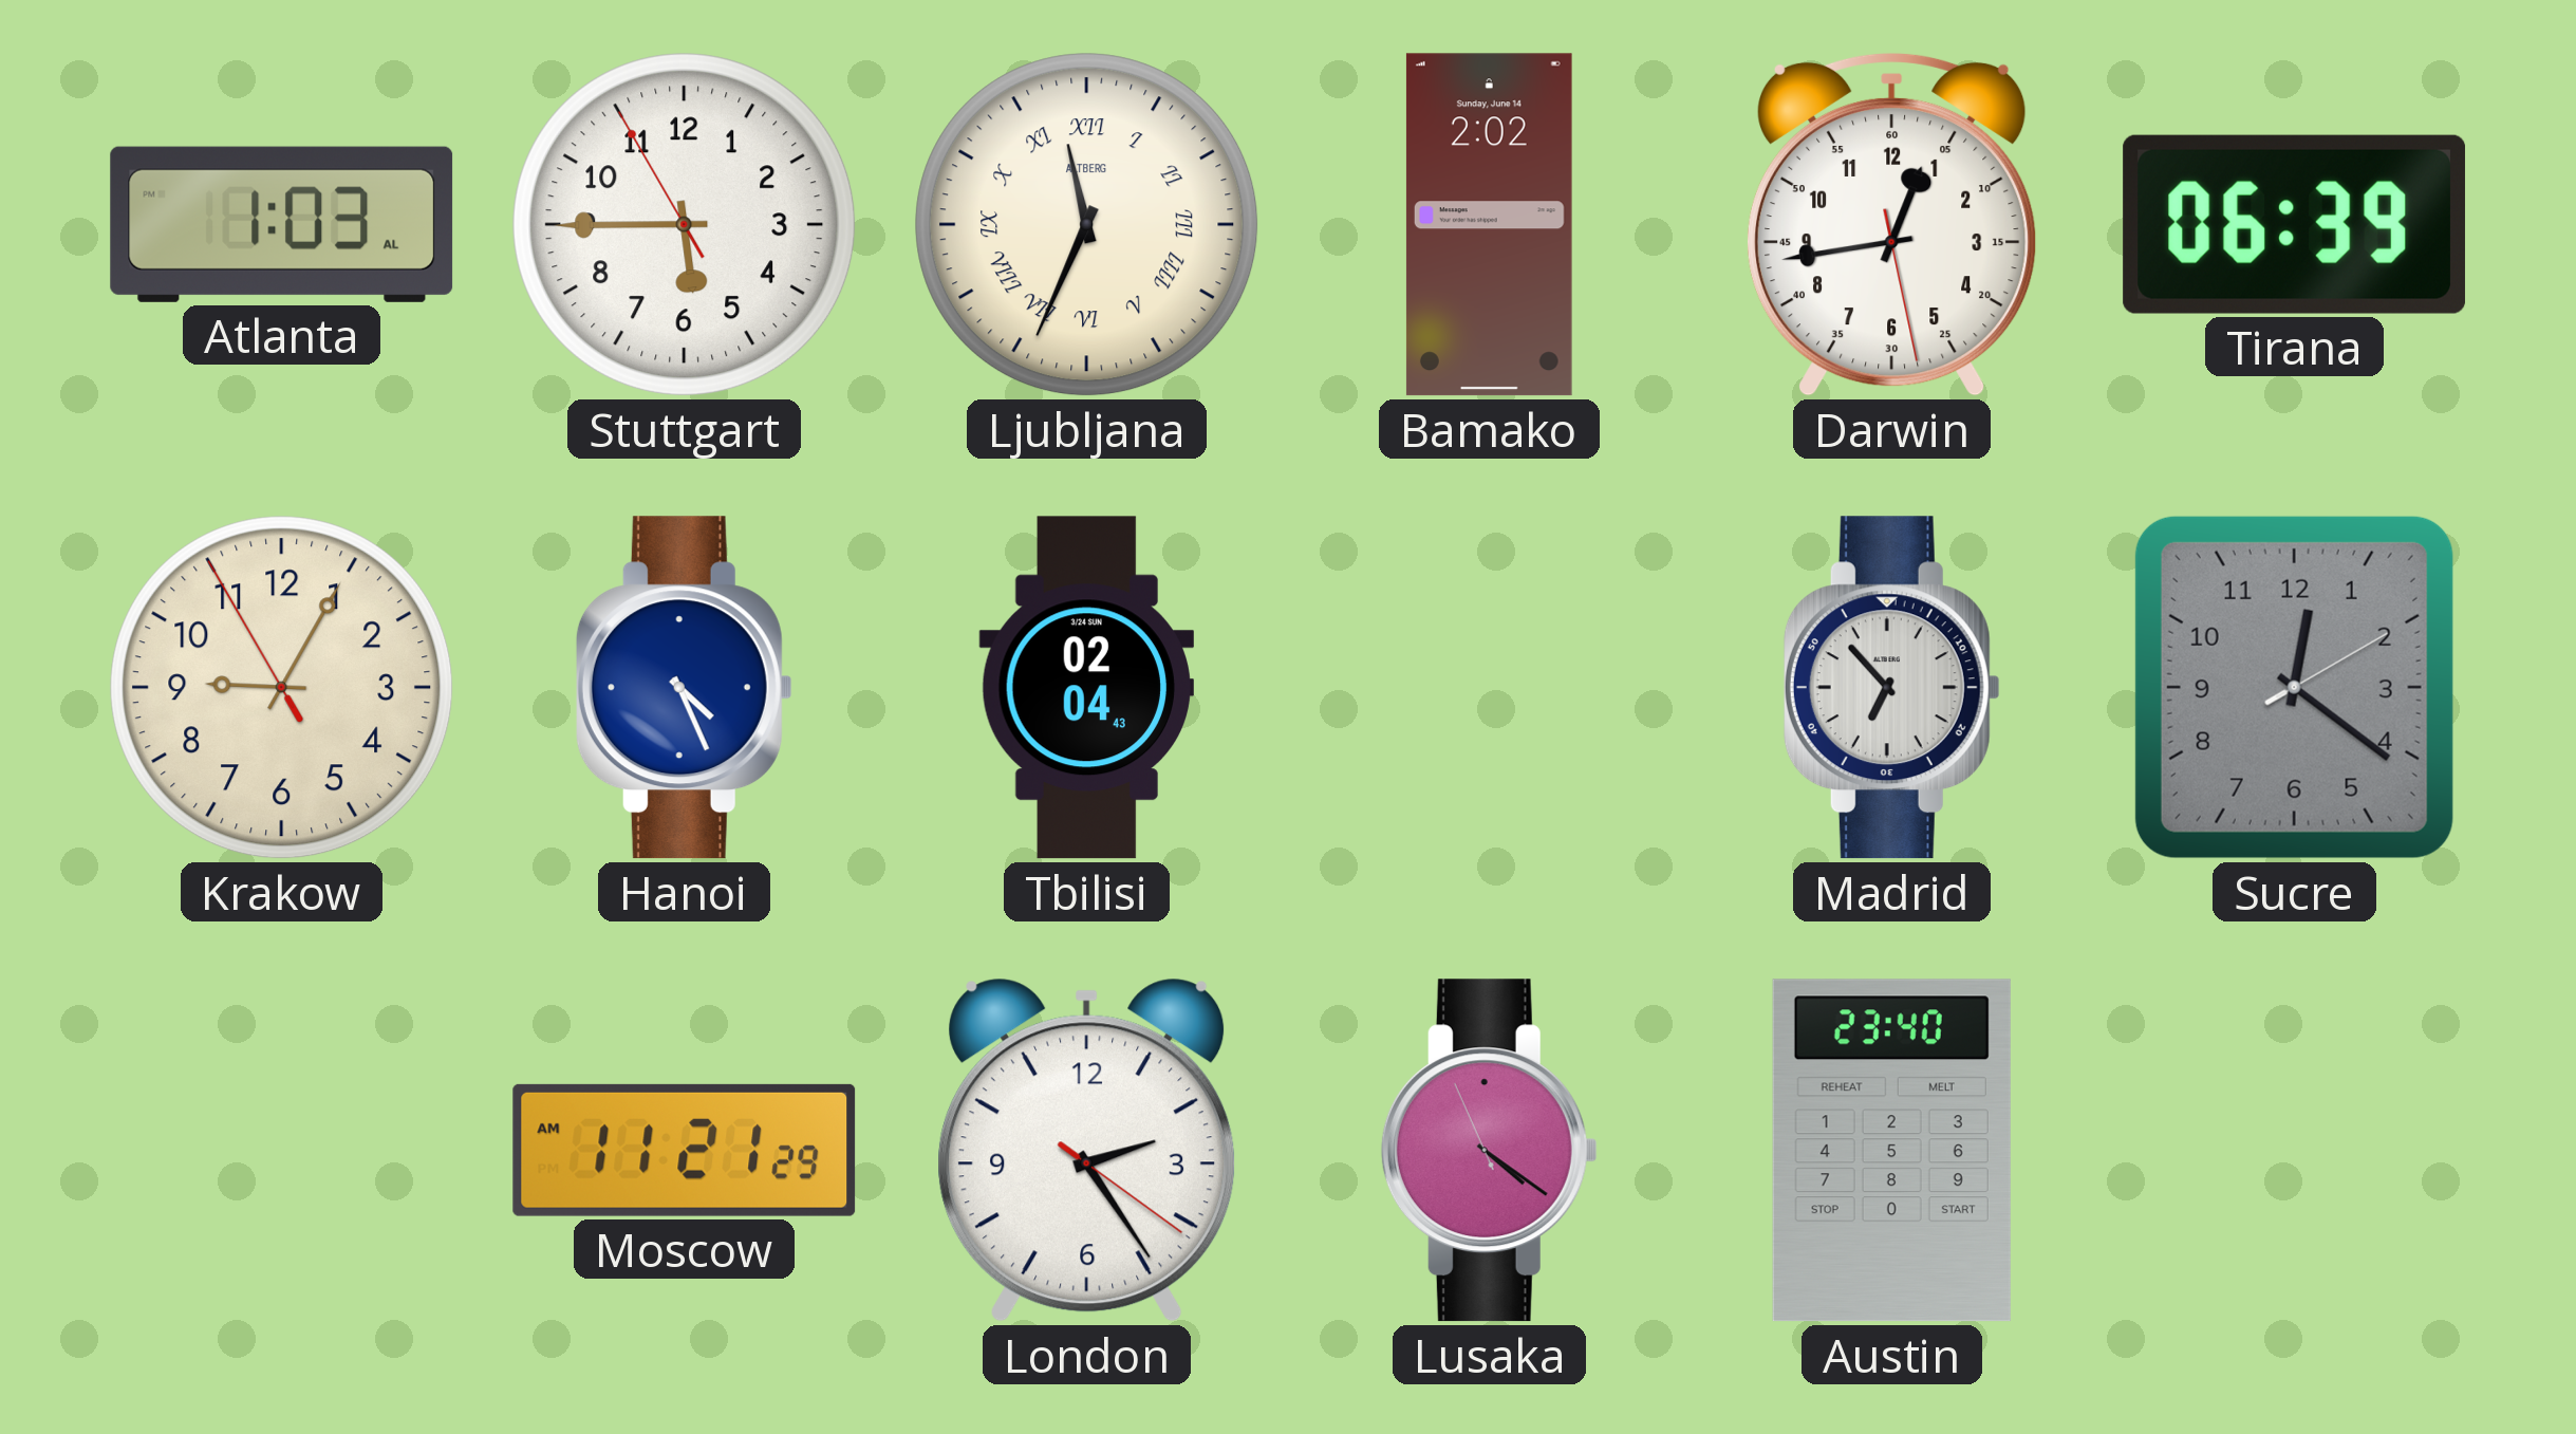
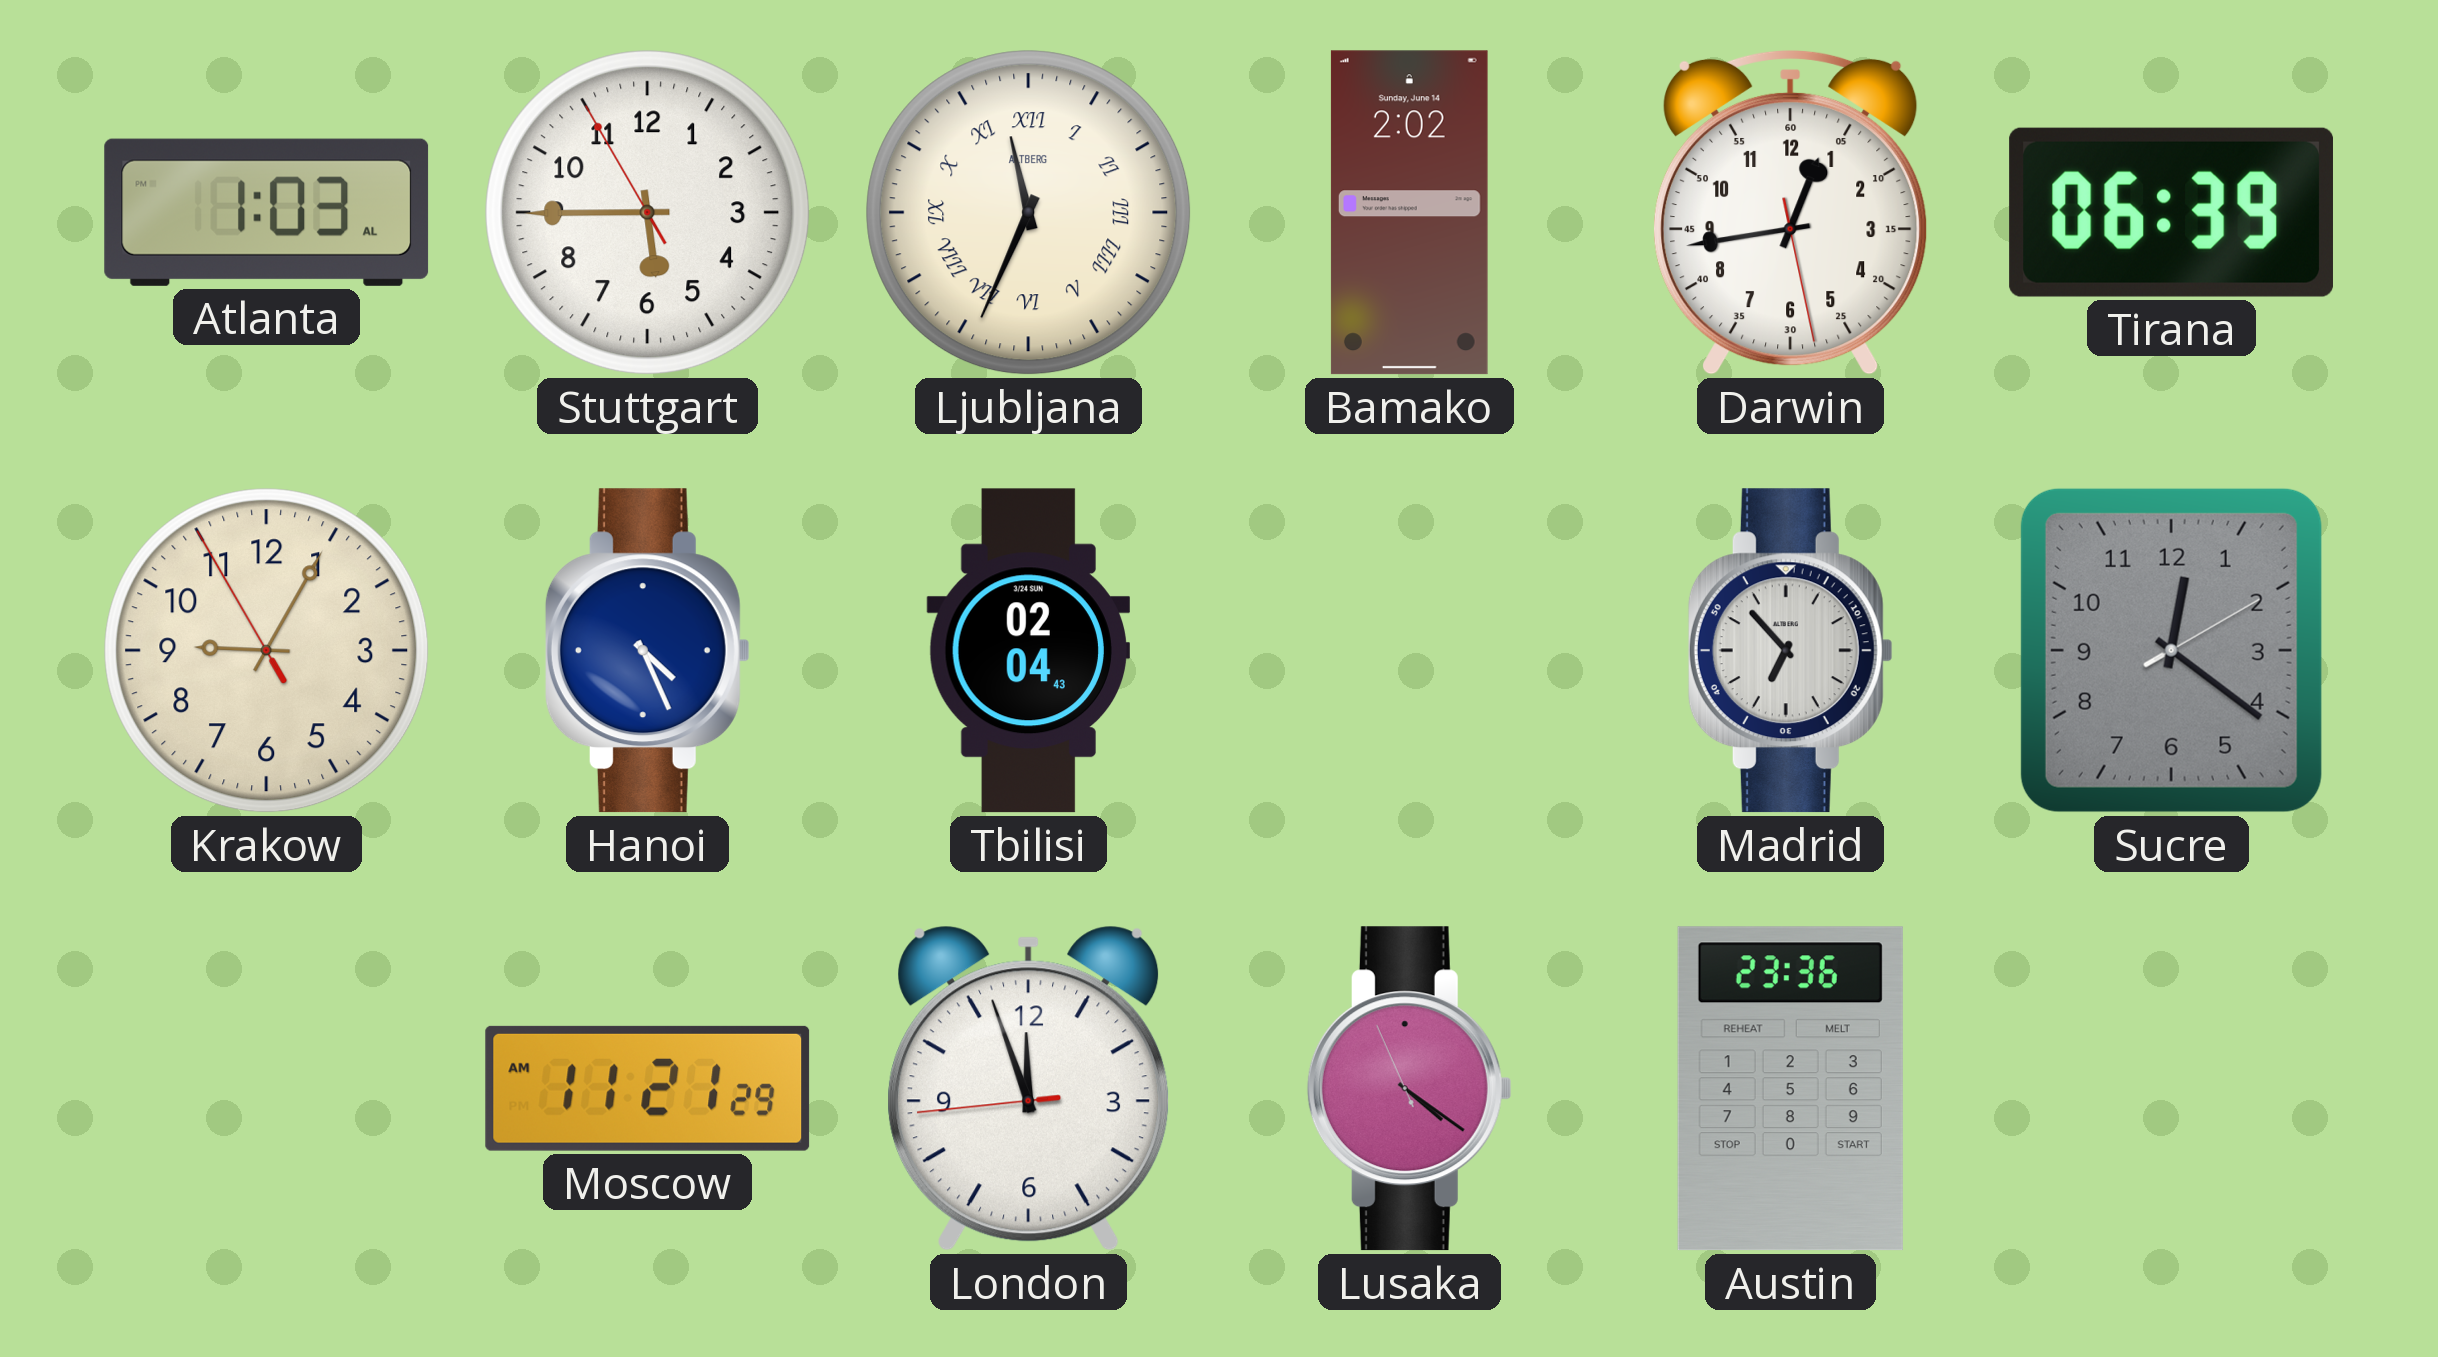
London: 2:24 -> 11:56 (1029, 1088)
Austin: 23:40 -> 23:36 (1790, 1089)
